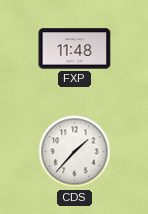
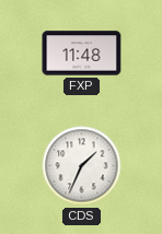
CDS: 1:37 -> 1:34 (82, 166)
